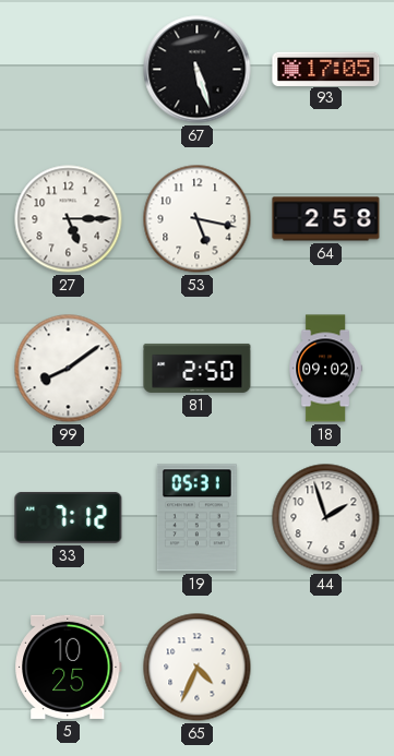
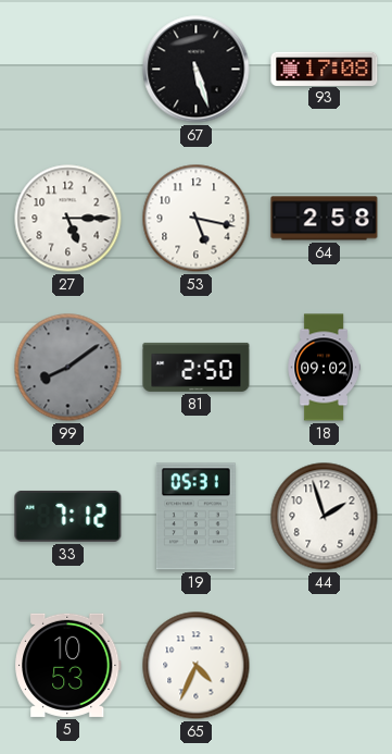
93: 17:05 -> 17:08 (325, 69)
99 dial: white -> grey (68, 368)
5: 10:25 -> 10:53 (68, 665)
